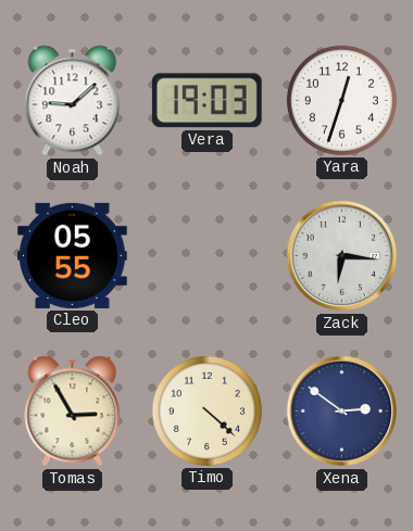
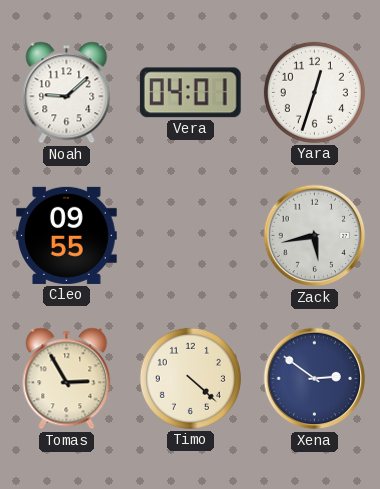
Vera: 19:03 -> 04:01 (190, 93)
Cleo: 05:55 -> 09:55 (67, 235)
Zack: 6:16 -> 5:43 (315, 236)
